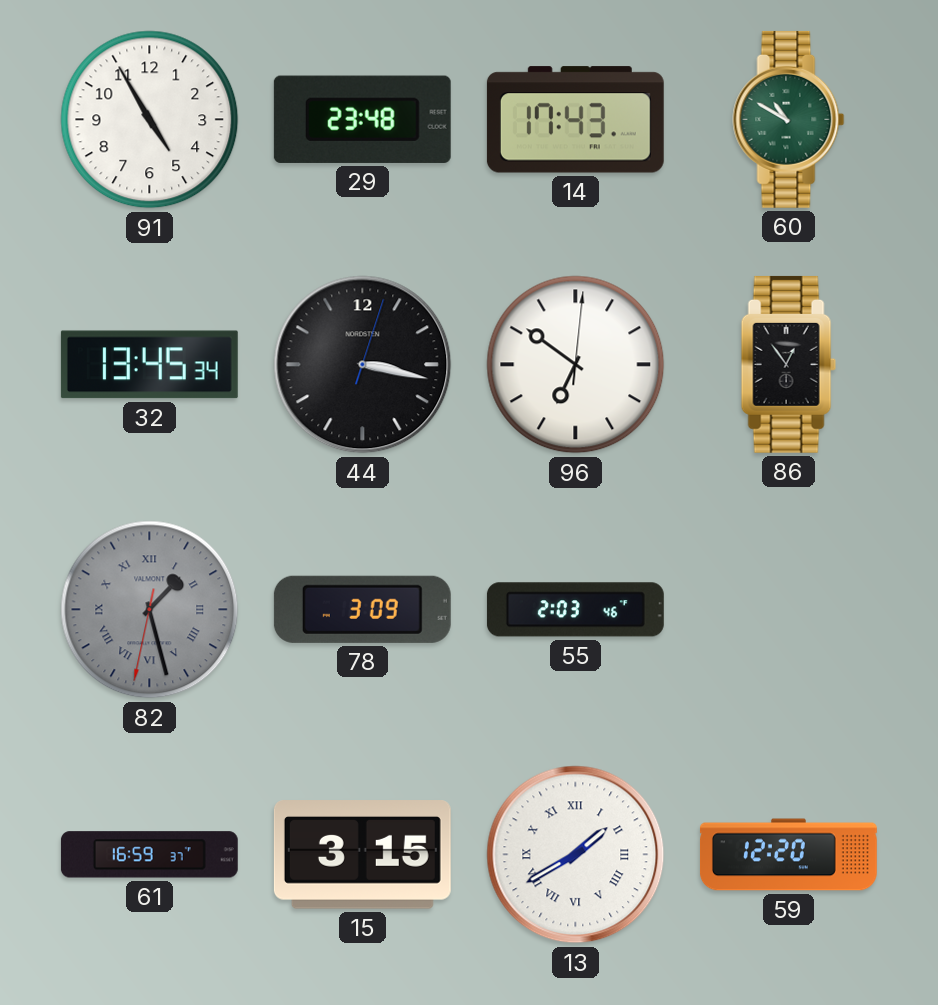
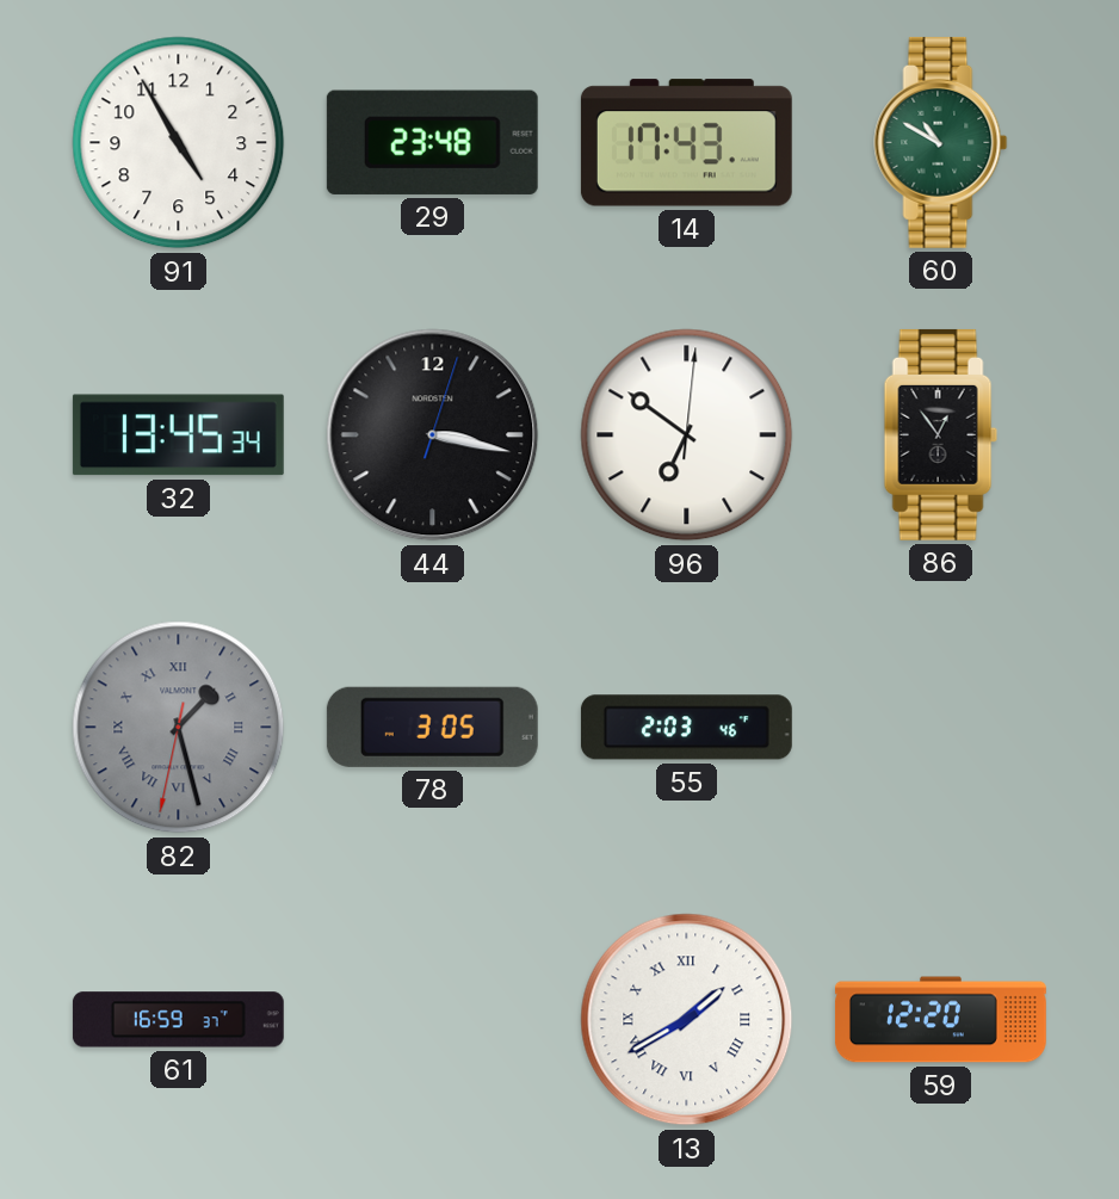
78: 3:09 -> 3:05 (432, 727)
15: 3:15 -> none (362, 855)
